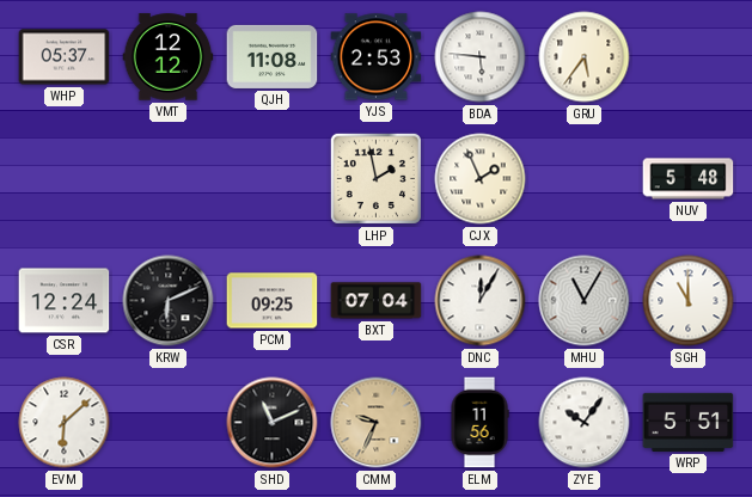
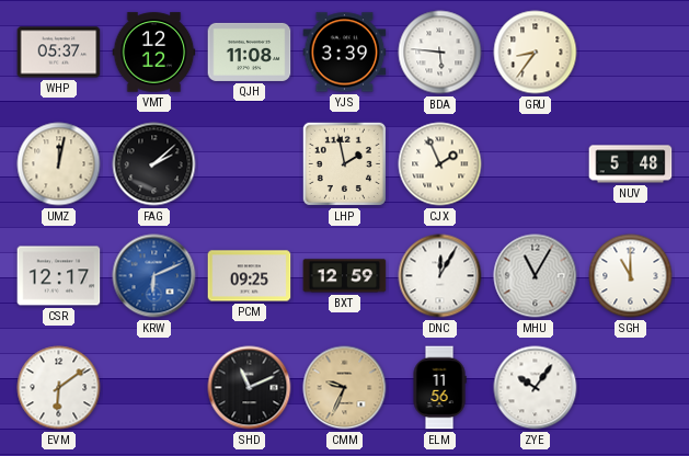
YJS: 2:53 -> 3:39 (345, 53)
GRU: 5:36 -> 8:36 (536, 53)
UMZ: none -> 12:02 (59, 164)
FAG: none -> 2:08 (154, 164)
CSR: 12:24 -> 12:17 (59, 276)
KRW dial: black -> blue (154, 276)
BXT: 07:04 -> 12:59 (345, 276)
EVM: 6:08 -> 6:09 (59, 388)
WRP: 5:51 -> none (689, 422)
